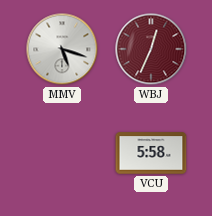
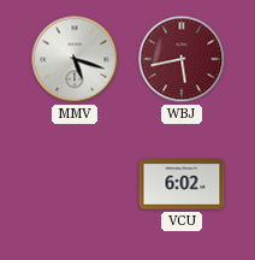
WBJ: 12:34 -> 5:43 (182, 59)
VCU: 5:58 -> 6:02 (182, 184)
